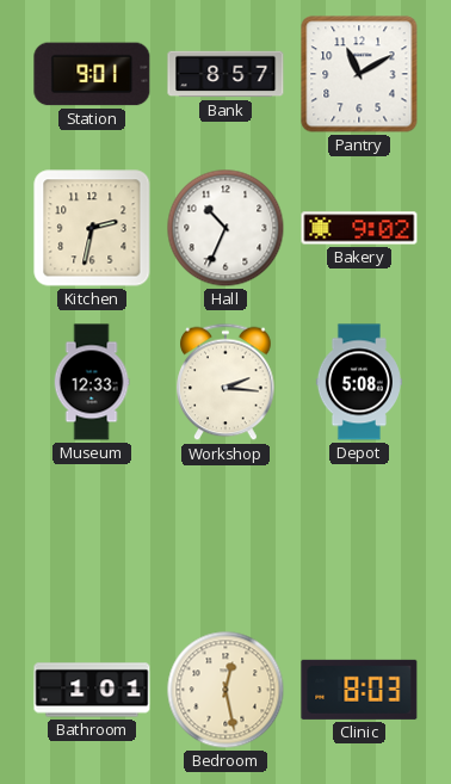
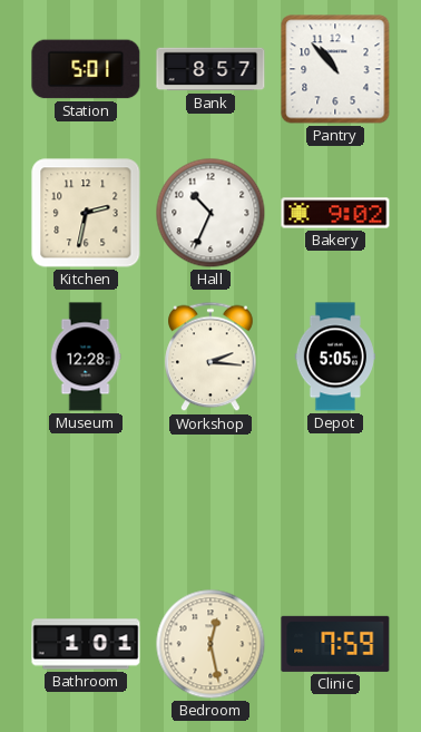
Station: 9:01 -> 5:01 (86, 69)
Pantry: 11:10 -> 10:53 (335, 69)
Museum: 12:33 -> 12:28 (86, 357)
Depot: 5:08 -> 5:05 (335, 357)
Clinic: 8:03 -> 7:59 (335, 644)
